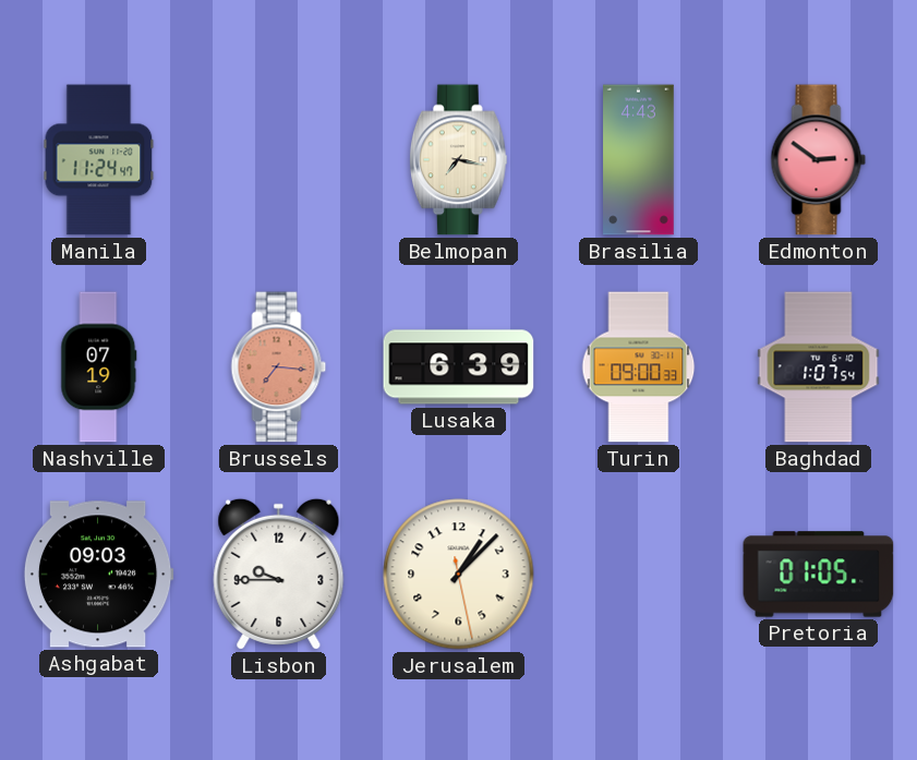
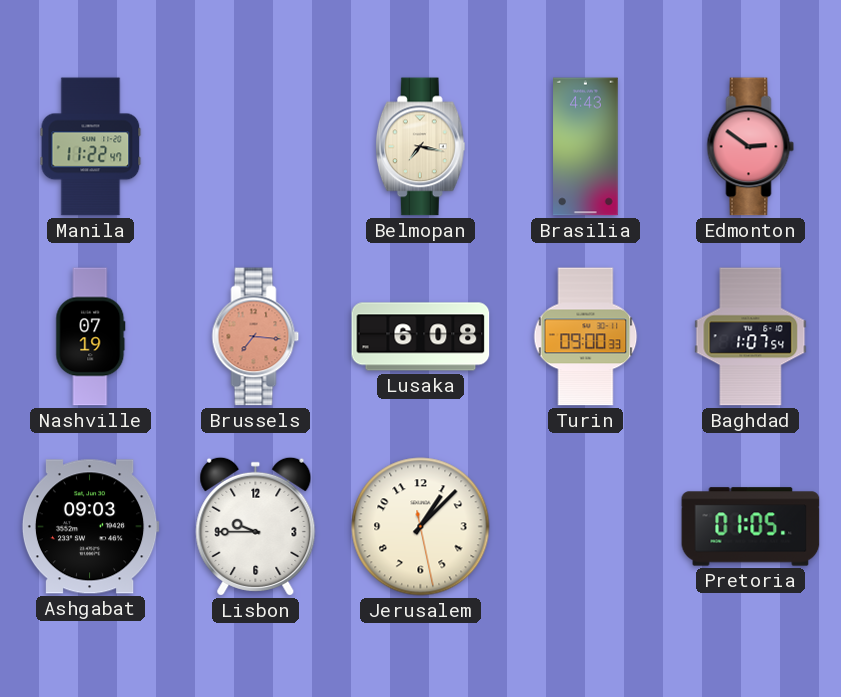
Manila: 11:24 -> 11:22 (91, 147)
Lusaka: 6:39 -> 6:08 (421, 337)
